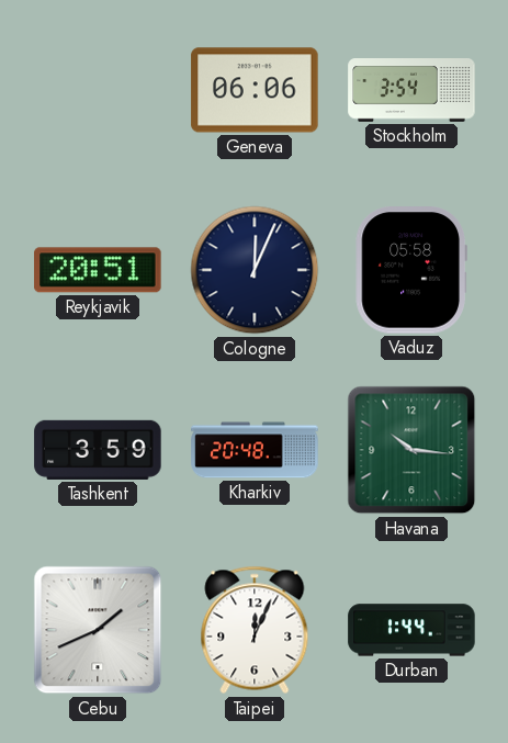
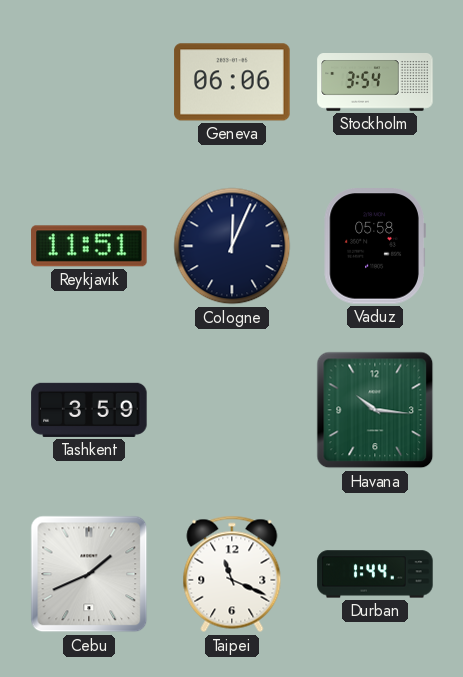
Reykjavik: 20:51 -> 11:51 (89, 246)
Kharkiv: 20:48 -> none (255, 450)
Taipei: 12:04 -> 11:19 (232, 574)
